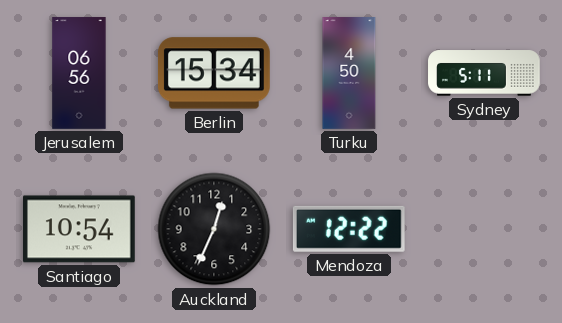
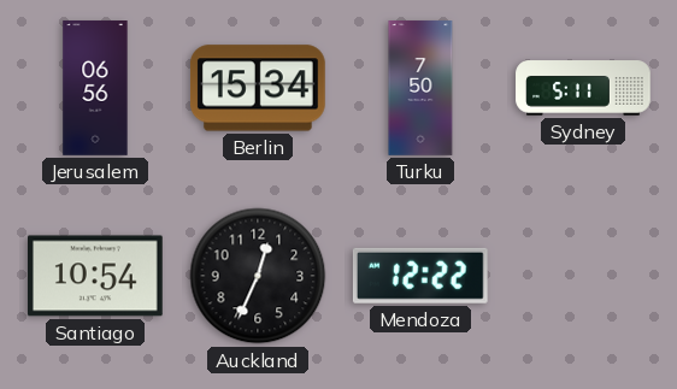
Turku: 4:50 -> 7:50 (420, 88)
